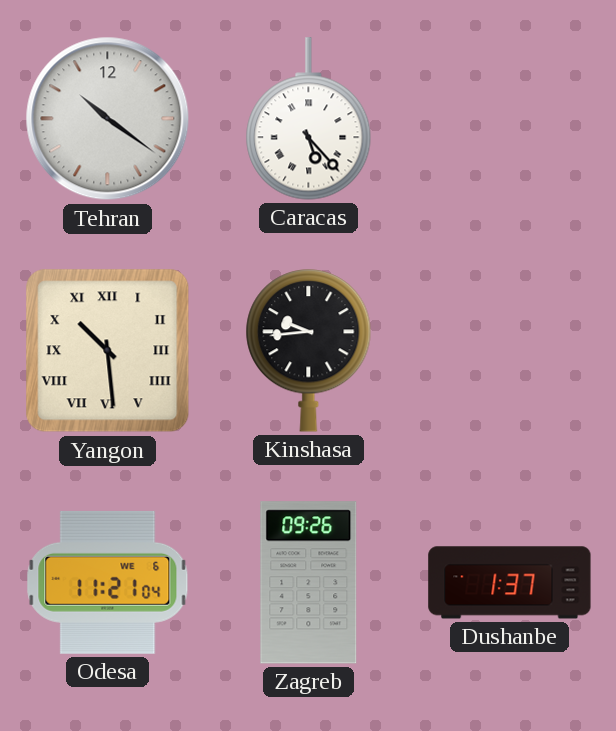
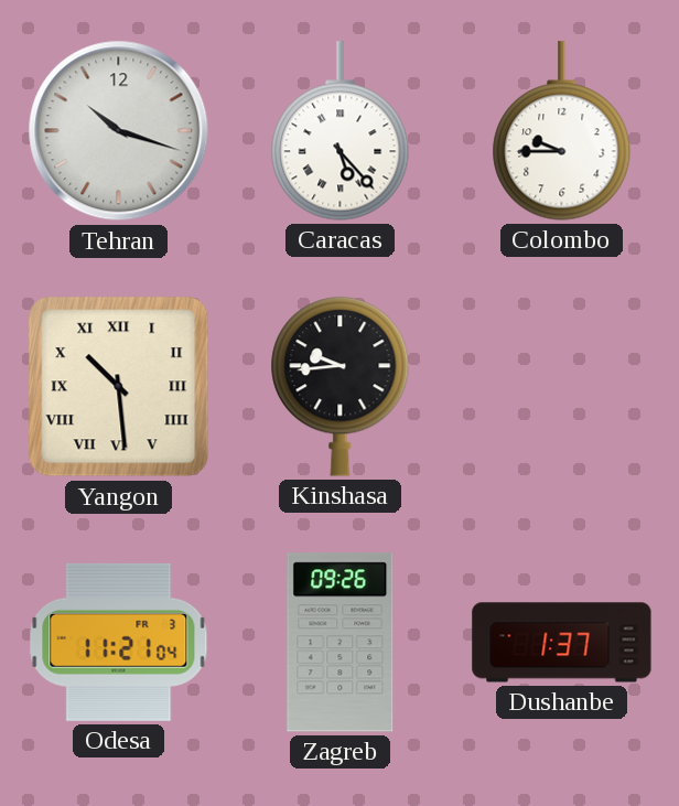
Tehran: 10:21 -> 10:18 (119, 131)
Colombo: none -> 9:45 (562, 131)
Odesa date: WE 6 -> FR 3 (119, 642)
